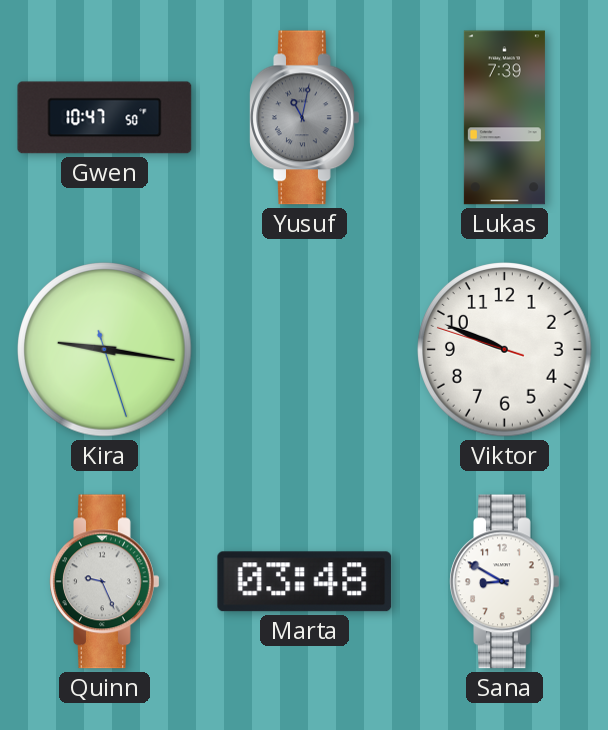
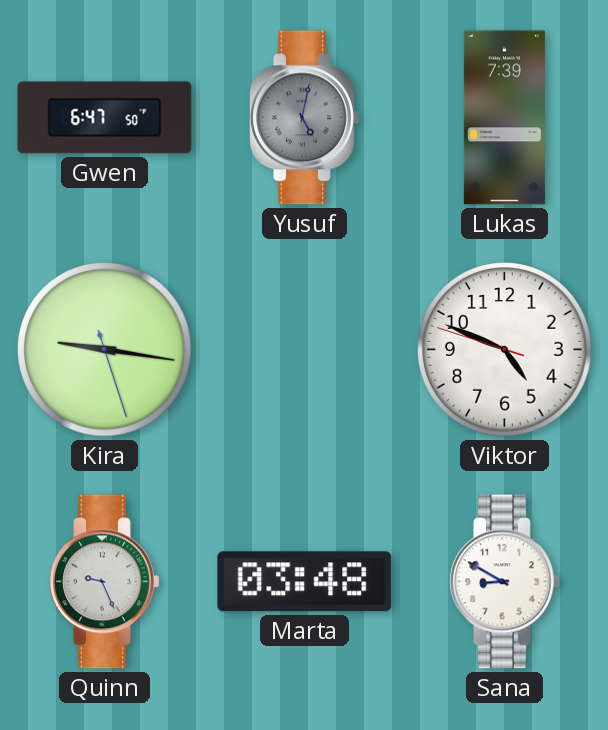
Gwen: 10:47 -> 6:47 (105, 118)
Yusuf: 11:02 -> 5:02 (305, 118)
Viktor: 9:48 -> 4:48 (505, 350)
